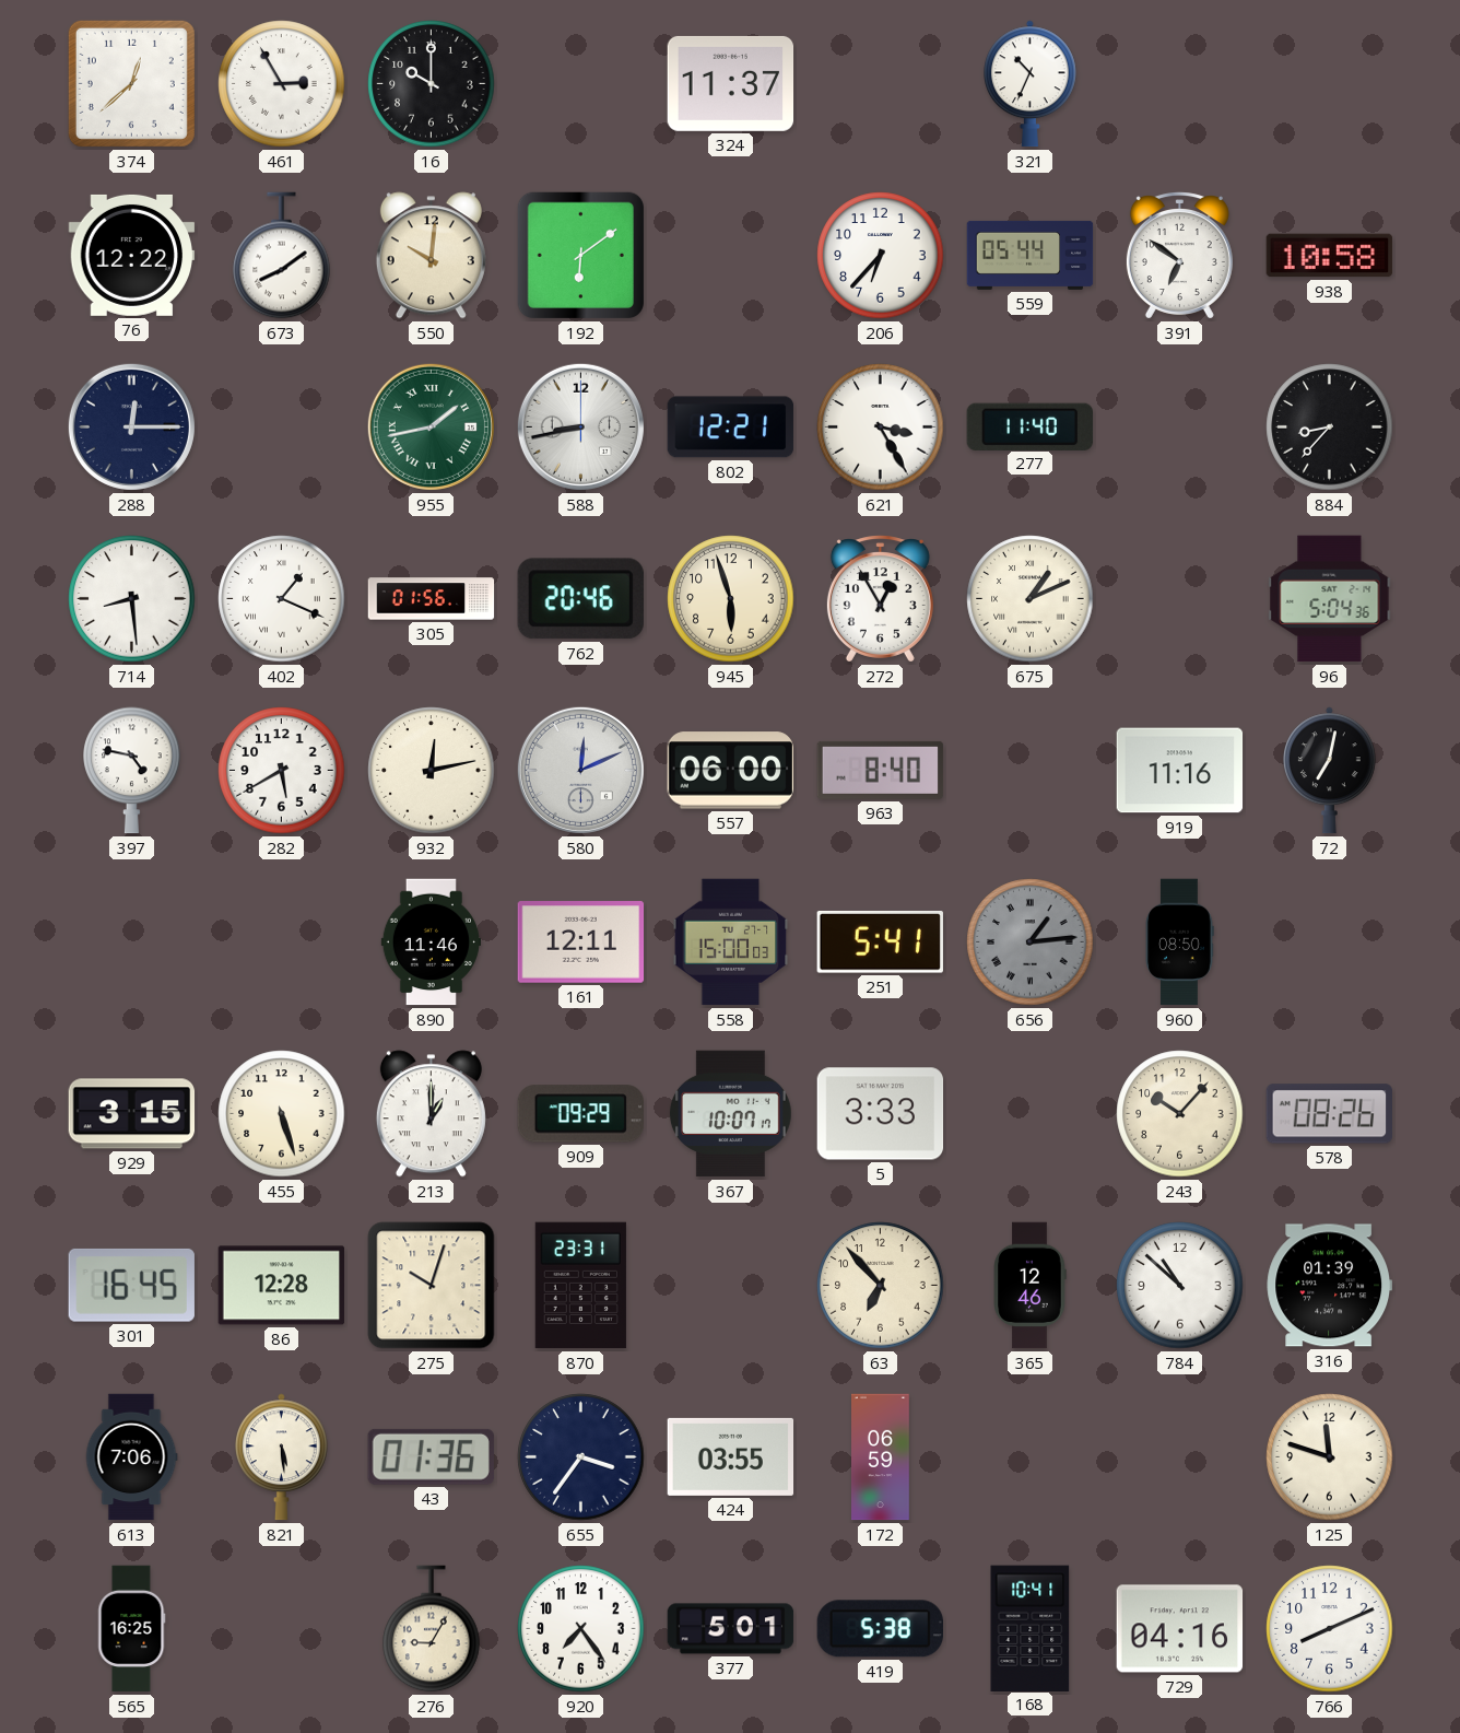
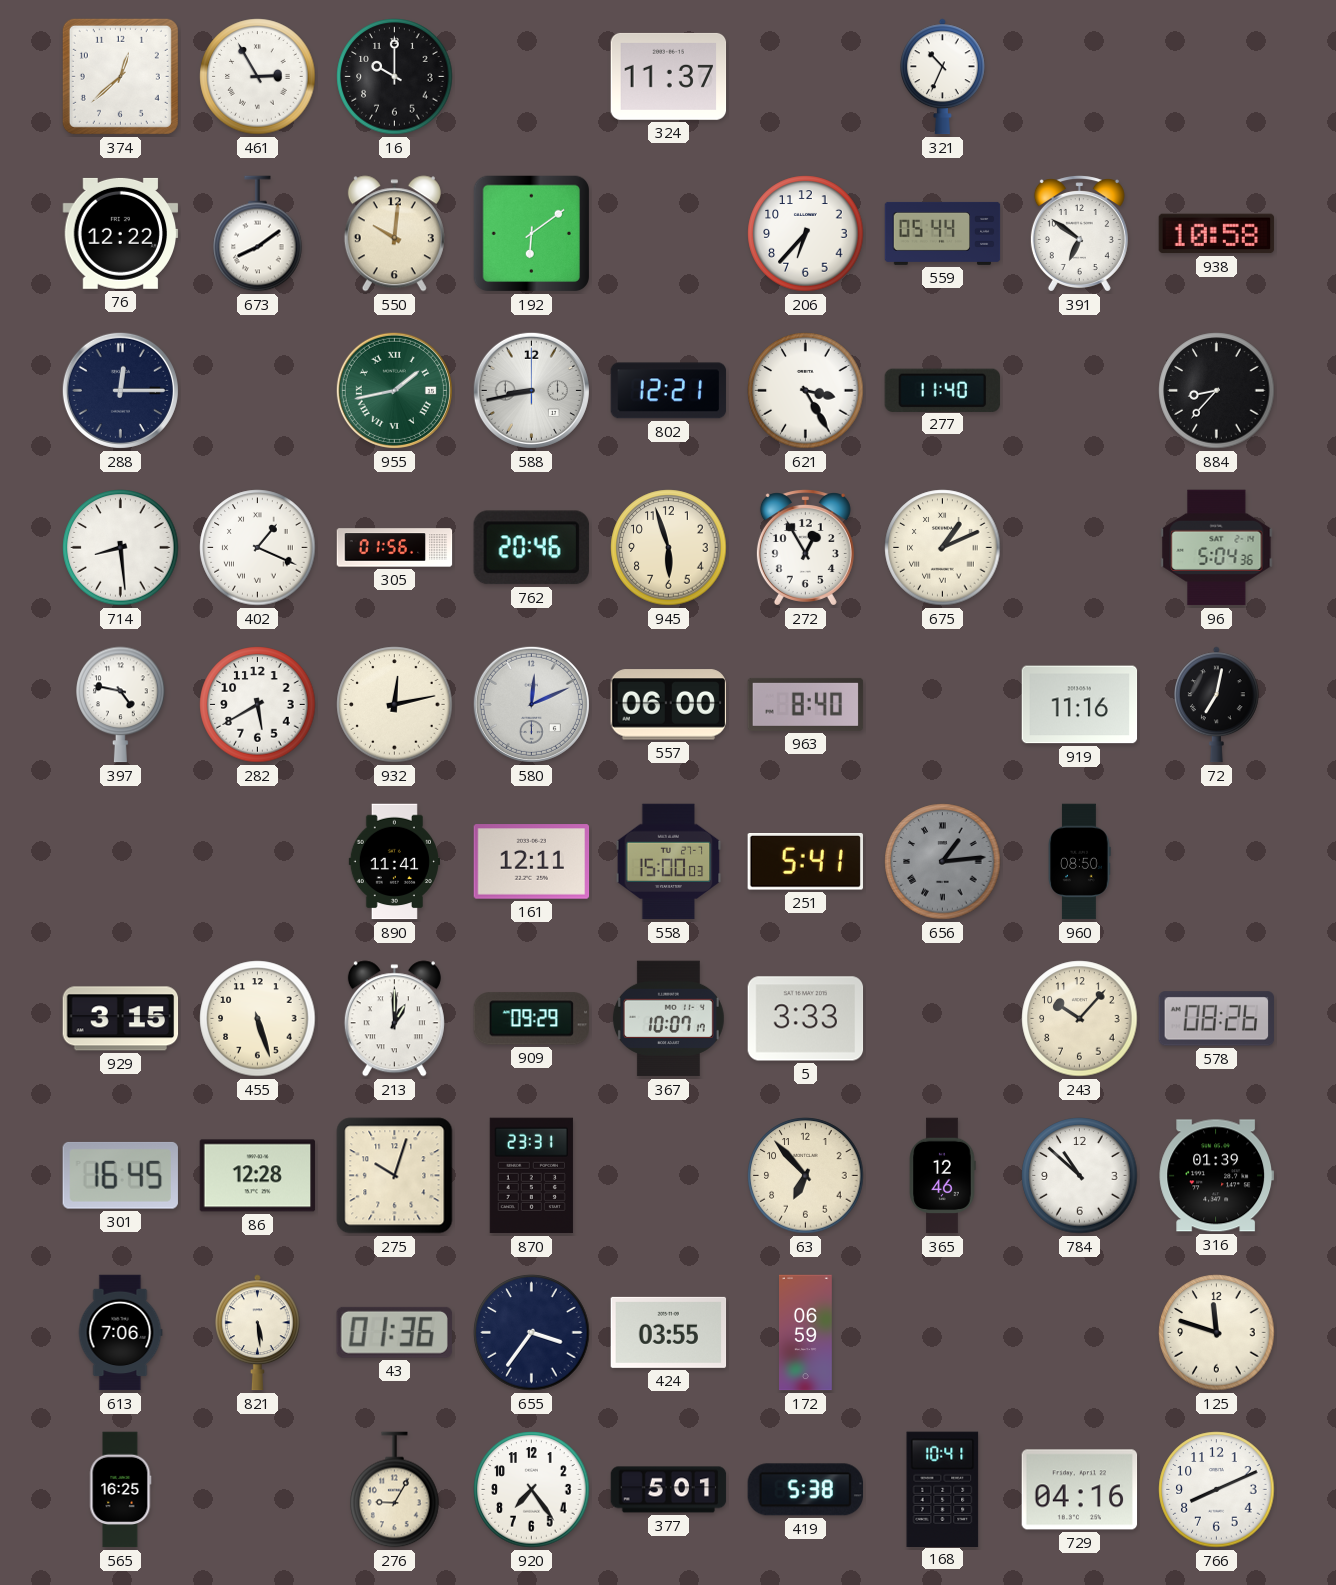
890: 11:46 -> 11:41 (394, 862)
